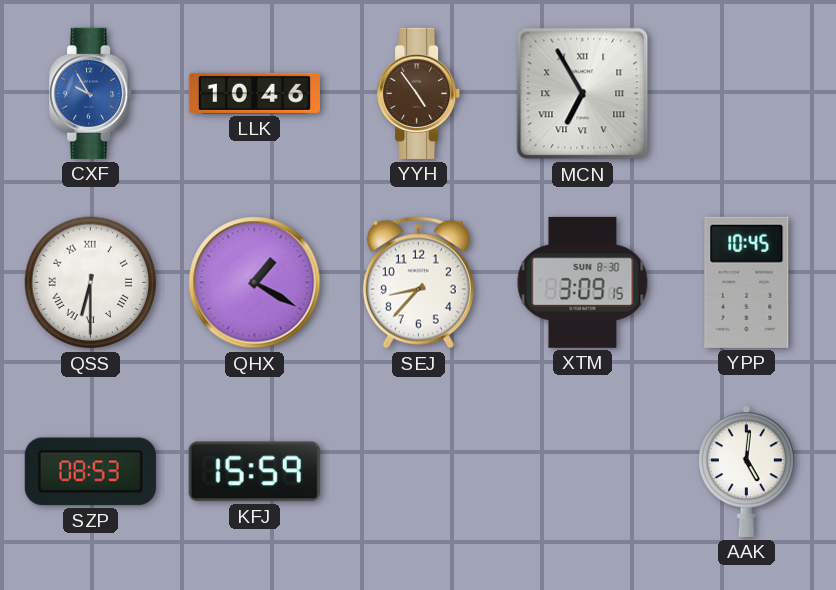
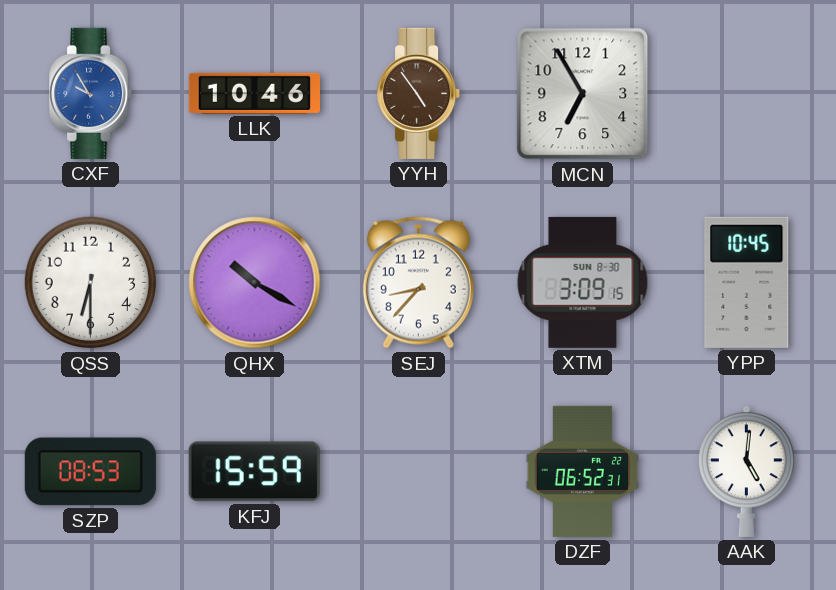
MCN numerals: Roman -> Arabic (583, 94)
QSS numerals: Roman -> Arabic (91, 283)
QHX: 1:20 -> 10:20 (255, 283)
DZF: none -> 06:52 (583, 471)
